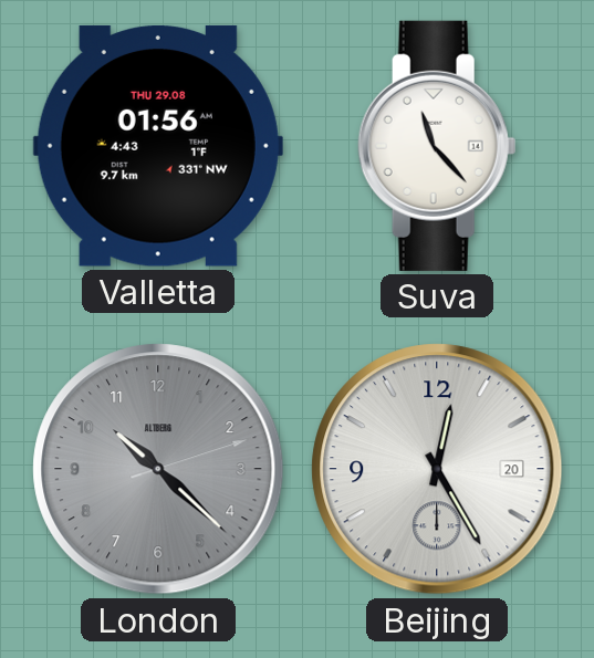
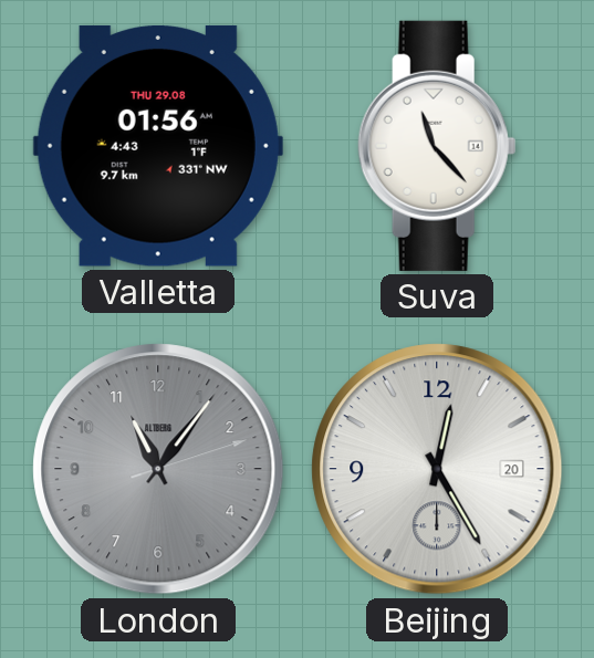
London: 10:22 -> 11:06 (158, 469)
